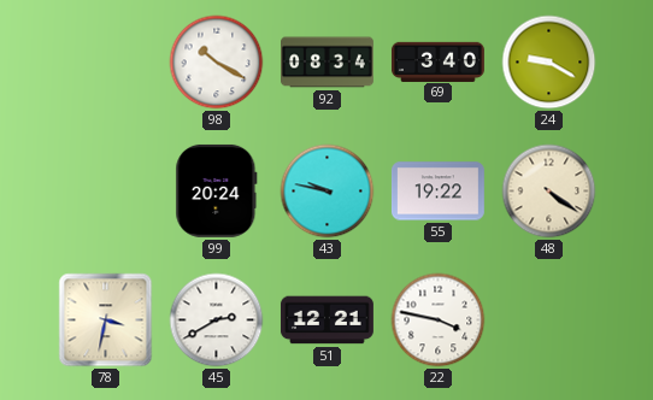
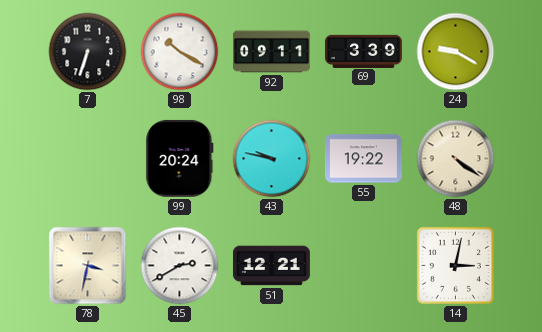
7: none -> 6:33 (88, 52)
92: 08:34 -> 09:11 (272, 52)
69: 3:40 -> 3:39 (363, 51)
22: 3:47 -> none (439, 320)
14: none -> 3:02 (455, 265)
